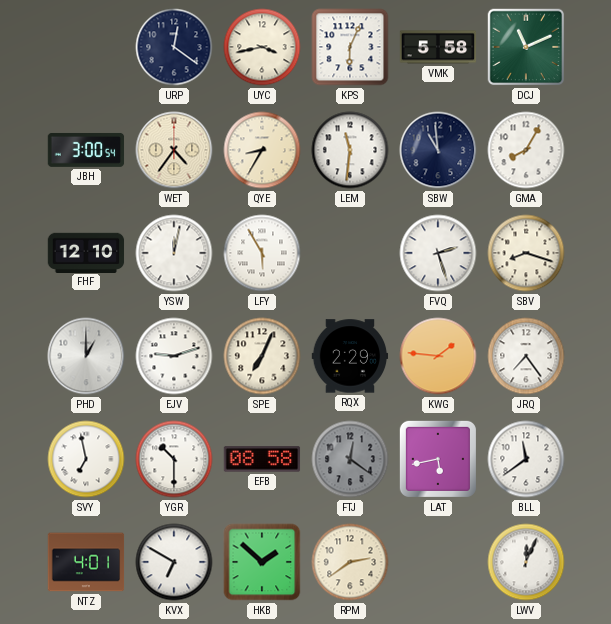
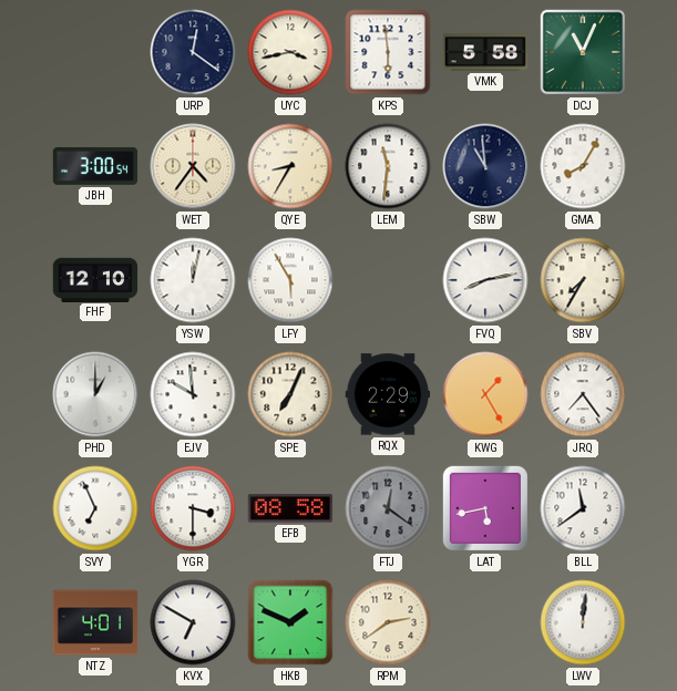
KPS: 6:04 -> 5:59 (388, 52)
DCJ: 11:11 -> 11:04 (583, 52)
FVQ: 2:27 -> 8:13 (485, 280)
SBV: 8:18 -> 7:35 (583, 280)
EJV: 9:12 -> 9:59 (193, 394)
KWG: 1:46 -> 1:25 (485, 394)
SVY: 6:58 -> 6:56 (95, 508)
YGR: 10:30 -> 3:30 (193, 508)
HKB: 1:52 -> 1:49 (290, 622)
LWV: 12:04 -> 12:01 (583, 622)
